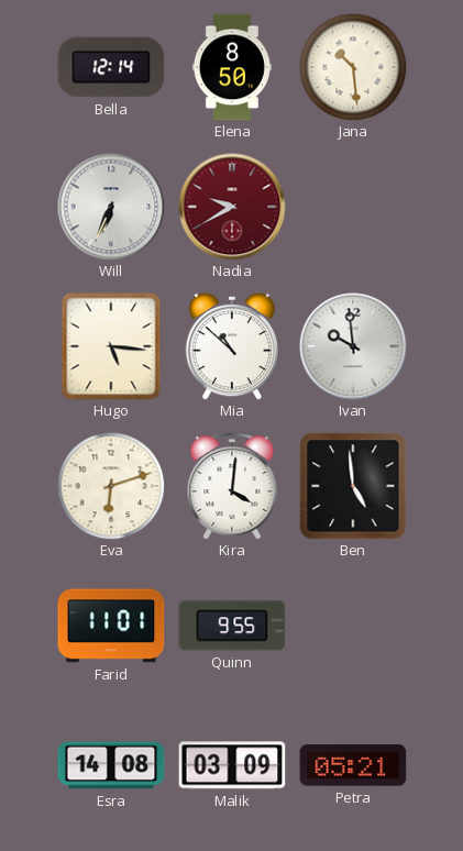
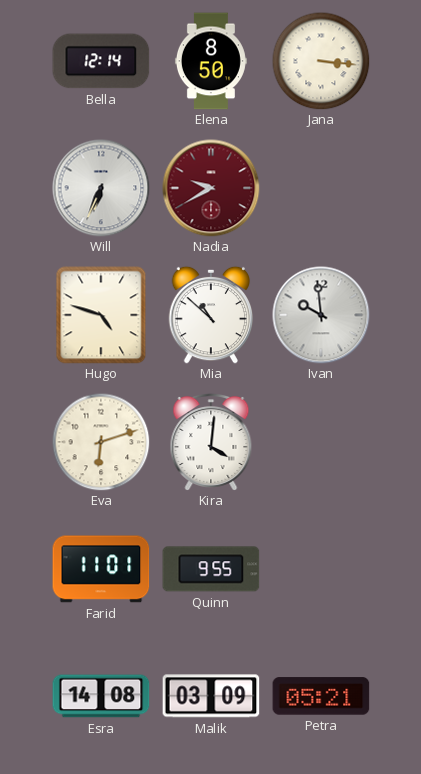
Jana: 10:29 -> 3:16 (321, 61)
Hugo: 5:16 -> 4:48 (101, 315)
Ben: 4:59 -> none (353, 486)
